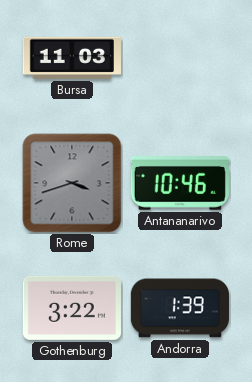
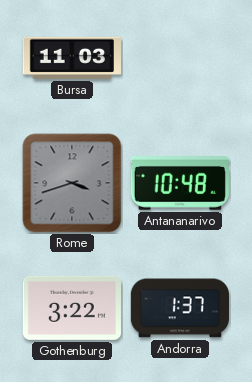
Antananarivo: 10:46 -> 10:48 (180, 184)
Andorra: 1:39 -> 1:37 (180, 308)
